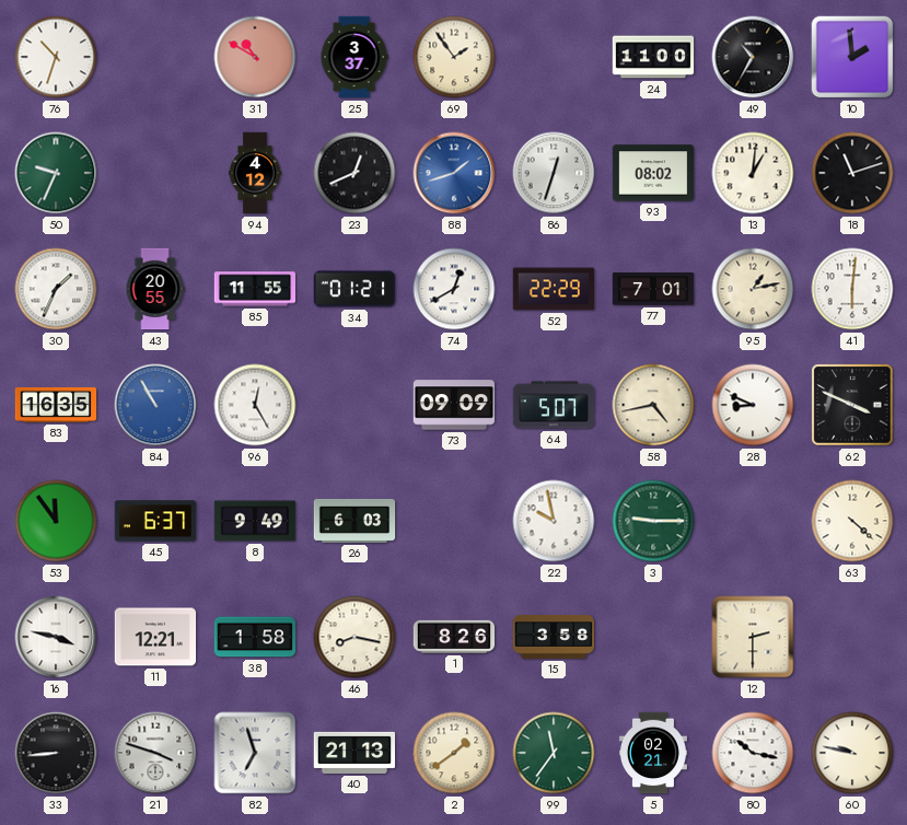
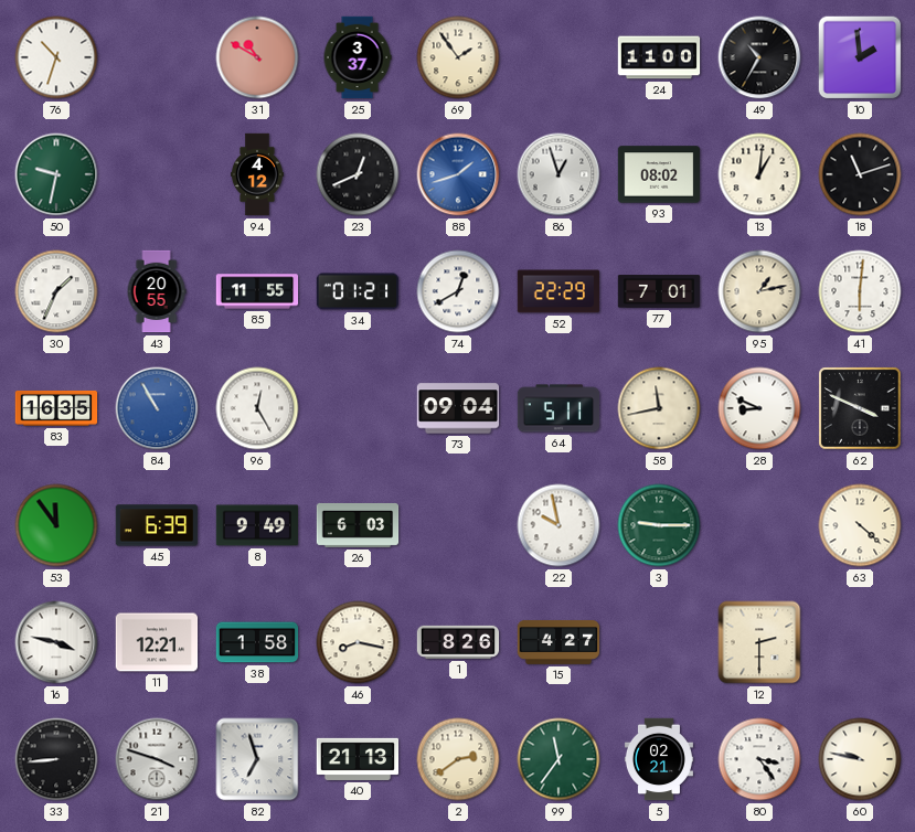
50: 9:34 -> 9:32 (56, 174)
86: 12:33 -> 12:57 (558, 174)
73: 09:09 -> 09:04 (458, 408)
64: 5:07 -> 5:11 (558, 408)
58: 4:43 -> 11:43 (659, 408)
45: 6:37 -> 6:39 (157, 525)
15: 3:58 -> 4:27 (558, 642)
2: 1:39 -> 2:39 (458, 759)
80: 10:17 -> 3:24 (759, 759)
